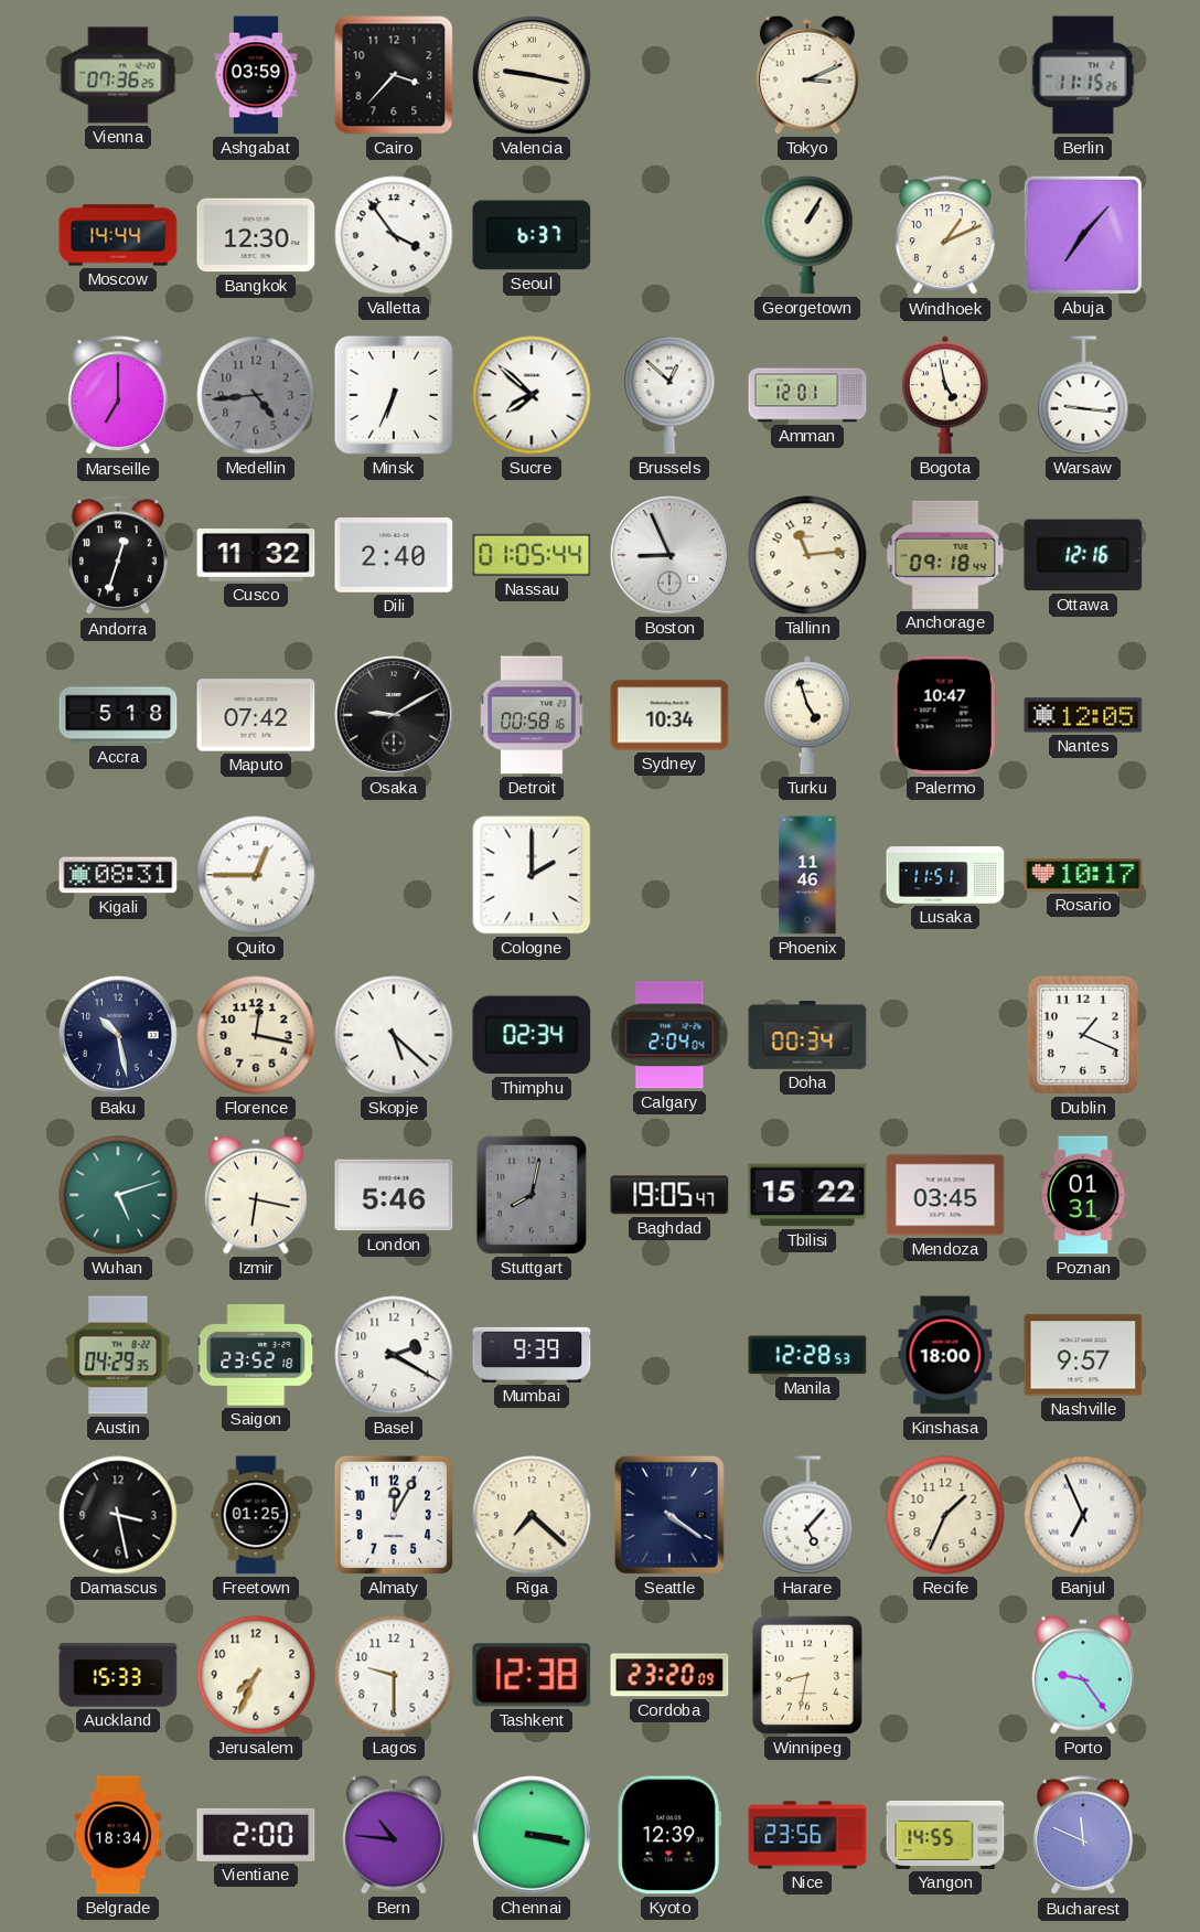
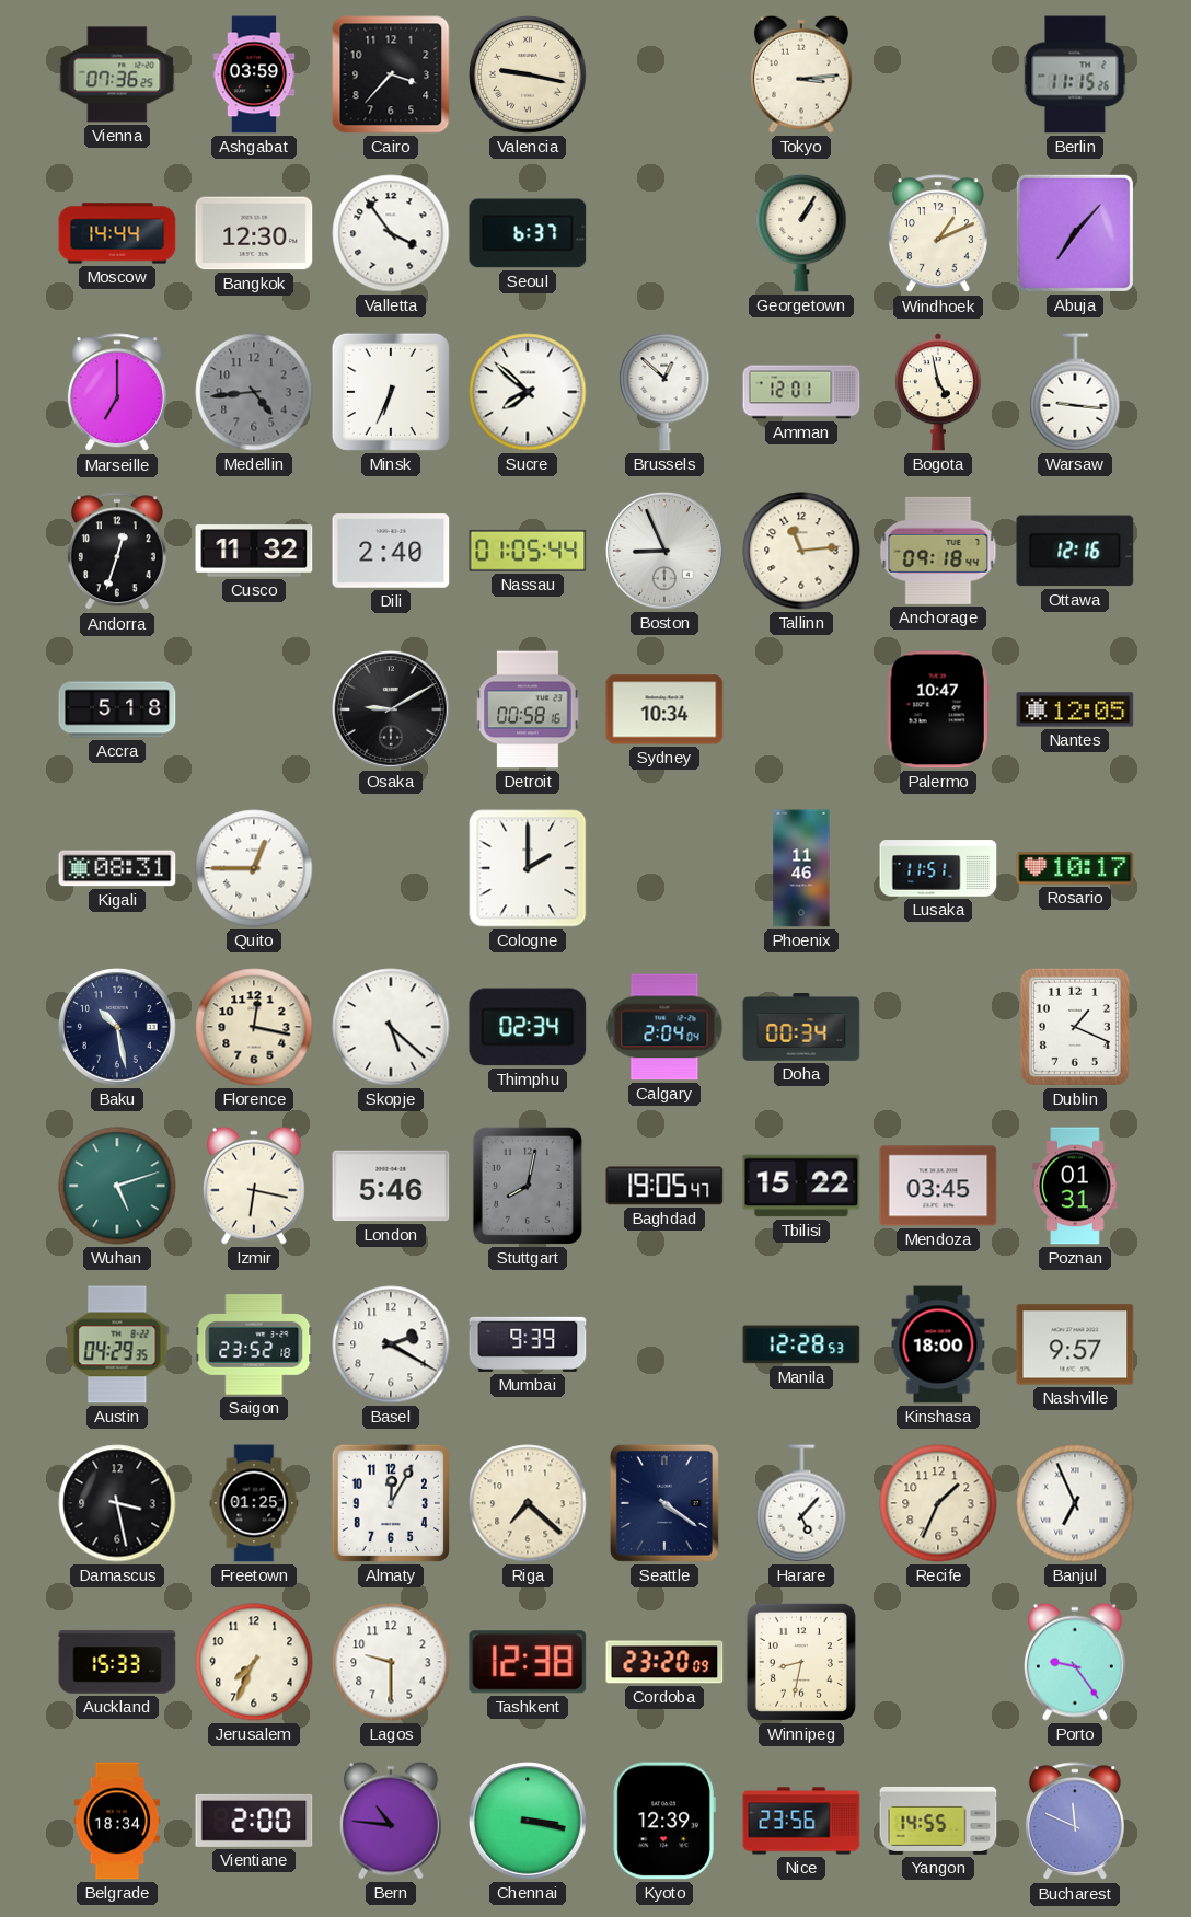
Tokyo: 3:11 -> 3:14 (801, 74)
Maputo: 07:42 -> none (256, 715)
Turku: 4:57 -> none (807, 715)
